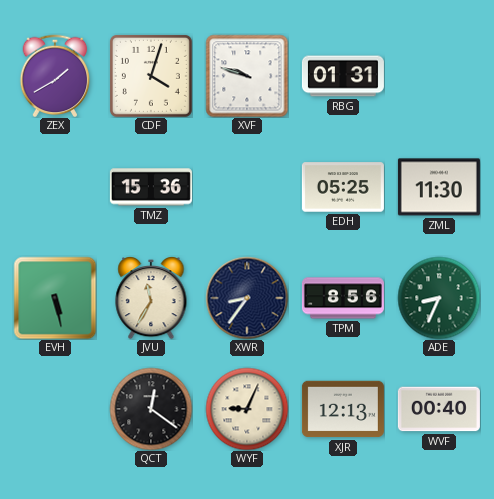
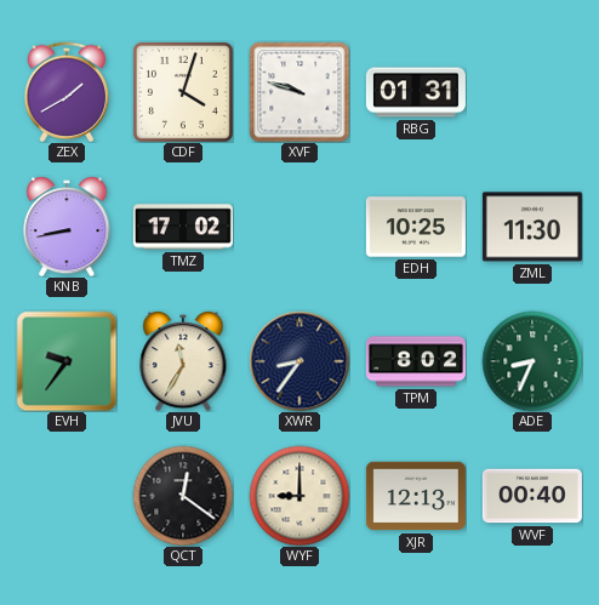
KNB: none -> 8:43 (67, 227)
TMZ: 15:36 -> 17:02 (183, 227)
EDH: 05:25 -> 10:25 (416, 227)
EVH: 5:28 -> 9:36 (67, 361)
TPM: 8:56 -> 8:02 (416, 361)
WYF: 9:04 -> 9:00 (299, 496)
